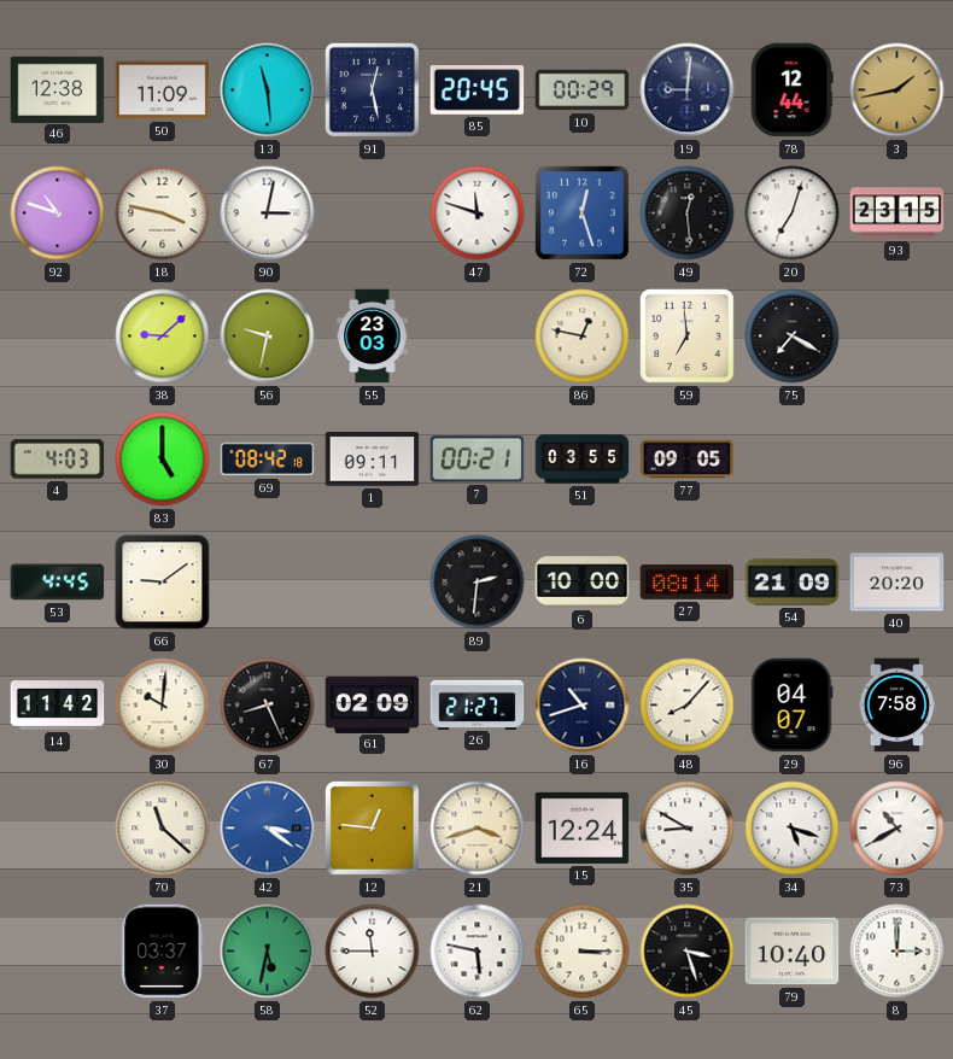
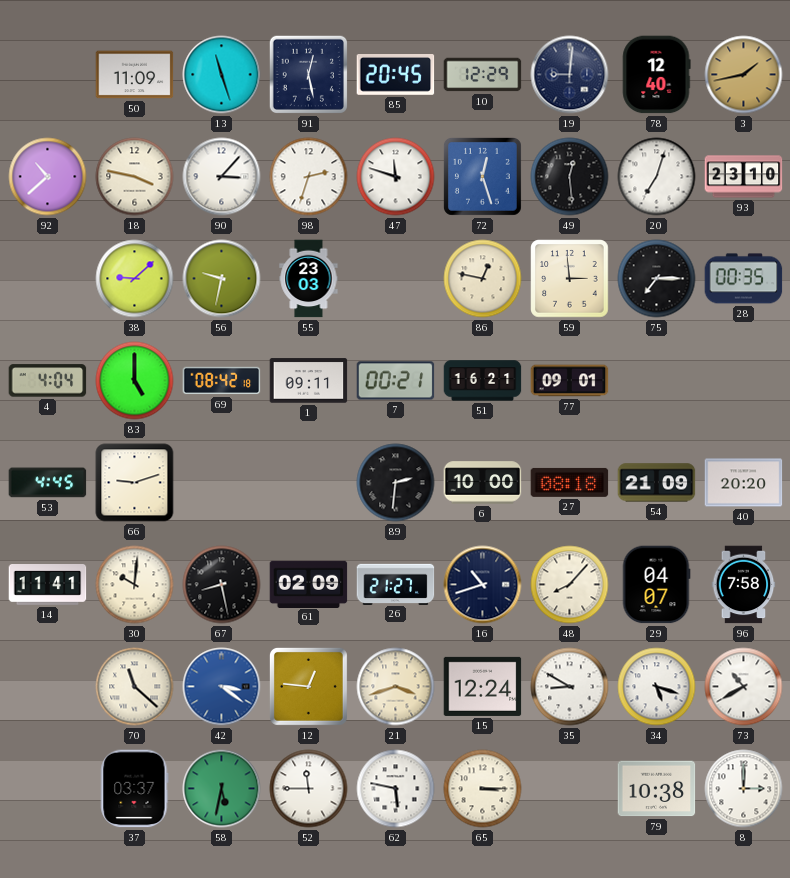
46: 12:38 -> none (58, 89)
13: 11:29 -> 11:27 (222, 75)
10: 00:29 -> 12:29 (483, 75)
78: 12:44 -> 12:40 (656, 75)
92: 10:48 -> 10:38 (48, 177)
90: 3:02 -> 3:07 (222, 177)
98: none -> 2:33 (309, 177)
93: 23:15 -> 23:10 (744, 177)
59: 6:59 -> 2:59 (570, 279)
75: 7:20 -> 7:15 (657, 279)
28: none -> 00:35 (744, 279)
4: 4:03 -> 4:04 (48, 381)
51: 03:55 -> 16:21 (483, 381)
77: 09:05 -> 09:01 (570, 381)
66: 9:09 -> 9:12 (135, 483)
27: 08:14 -> 08:18 (570, 482)
14: 11:42 -> 11:41 (48, 585)
67: 8:26 -> 8:28 (222, 585)
45: 3:27 -> none (688, 952)
79: 10:40 -> 10:38 (657, 789)
